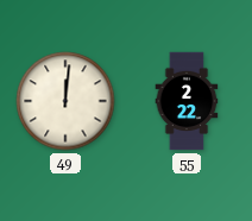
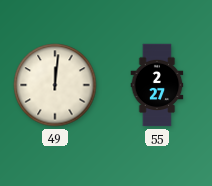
55: 2:22 -> 2:27 (157, 85)
